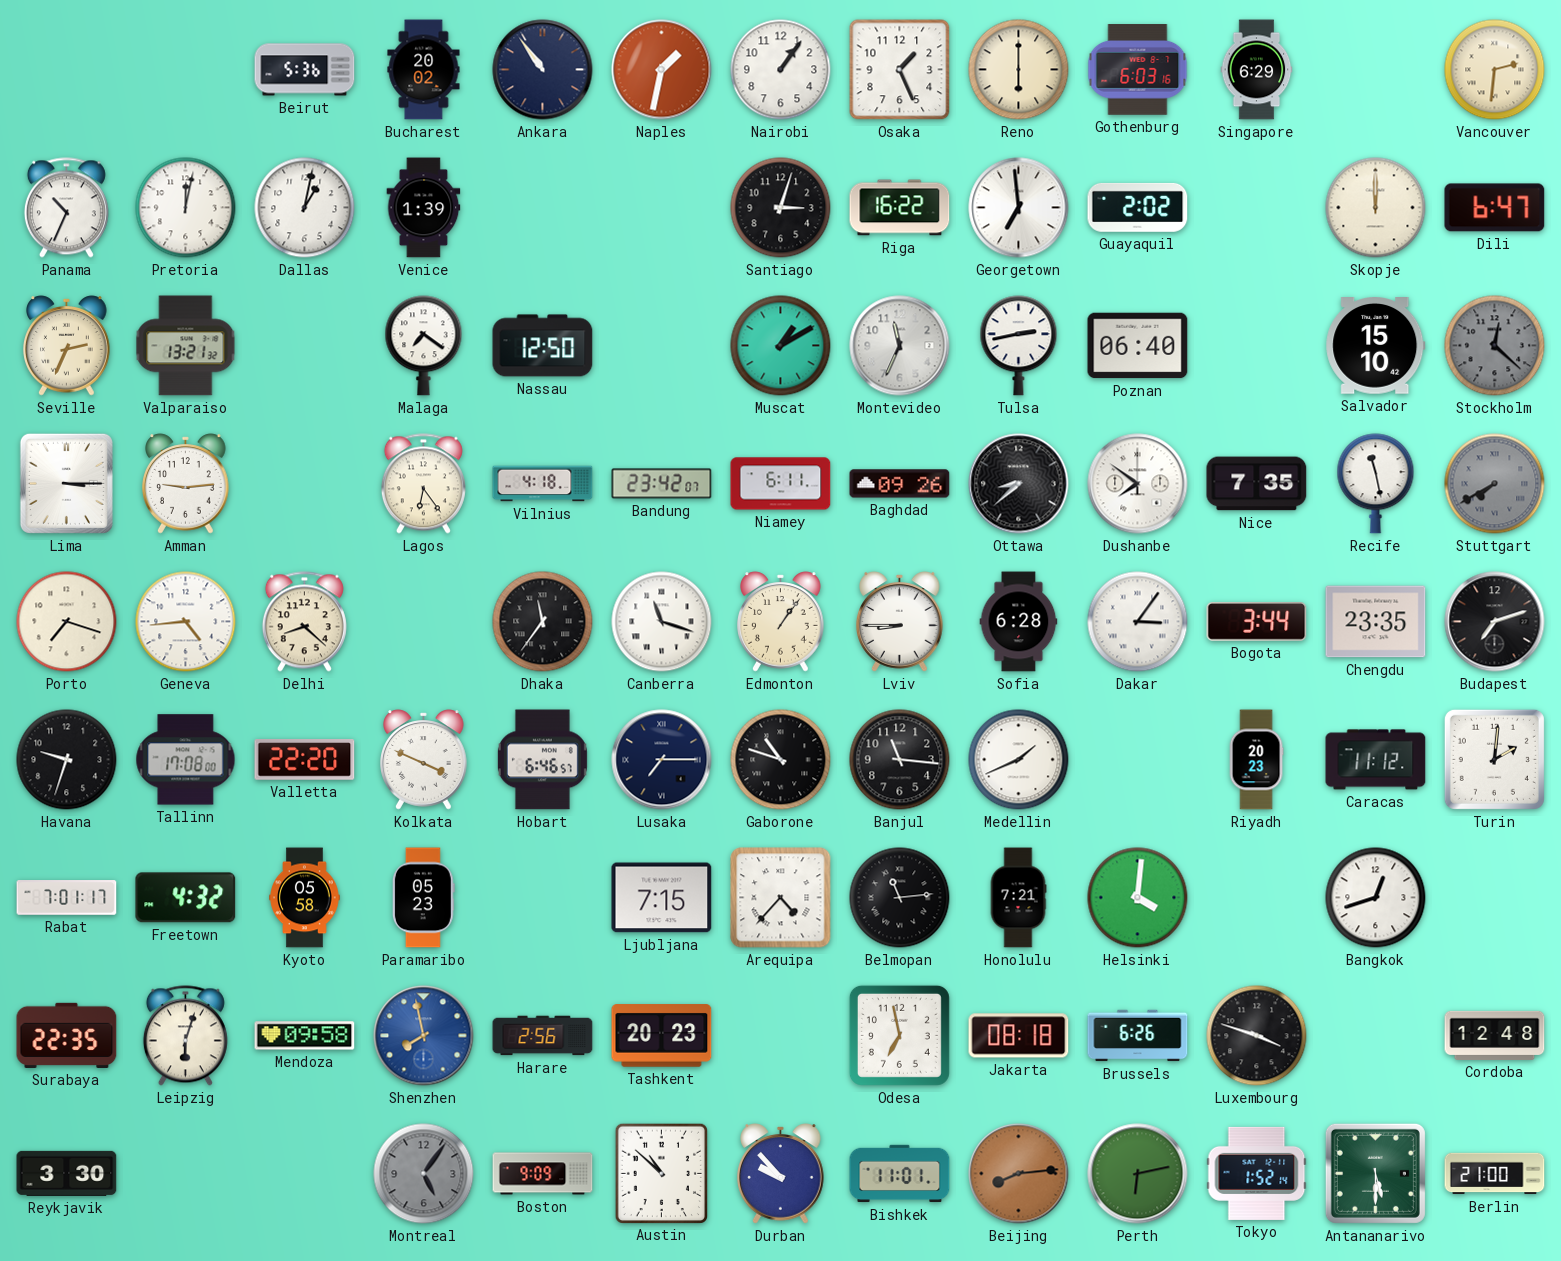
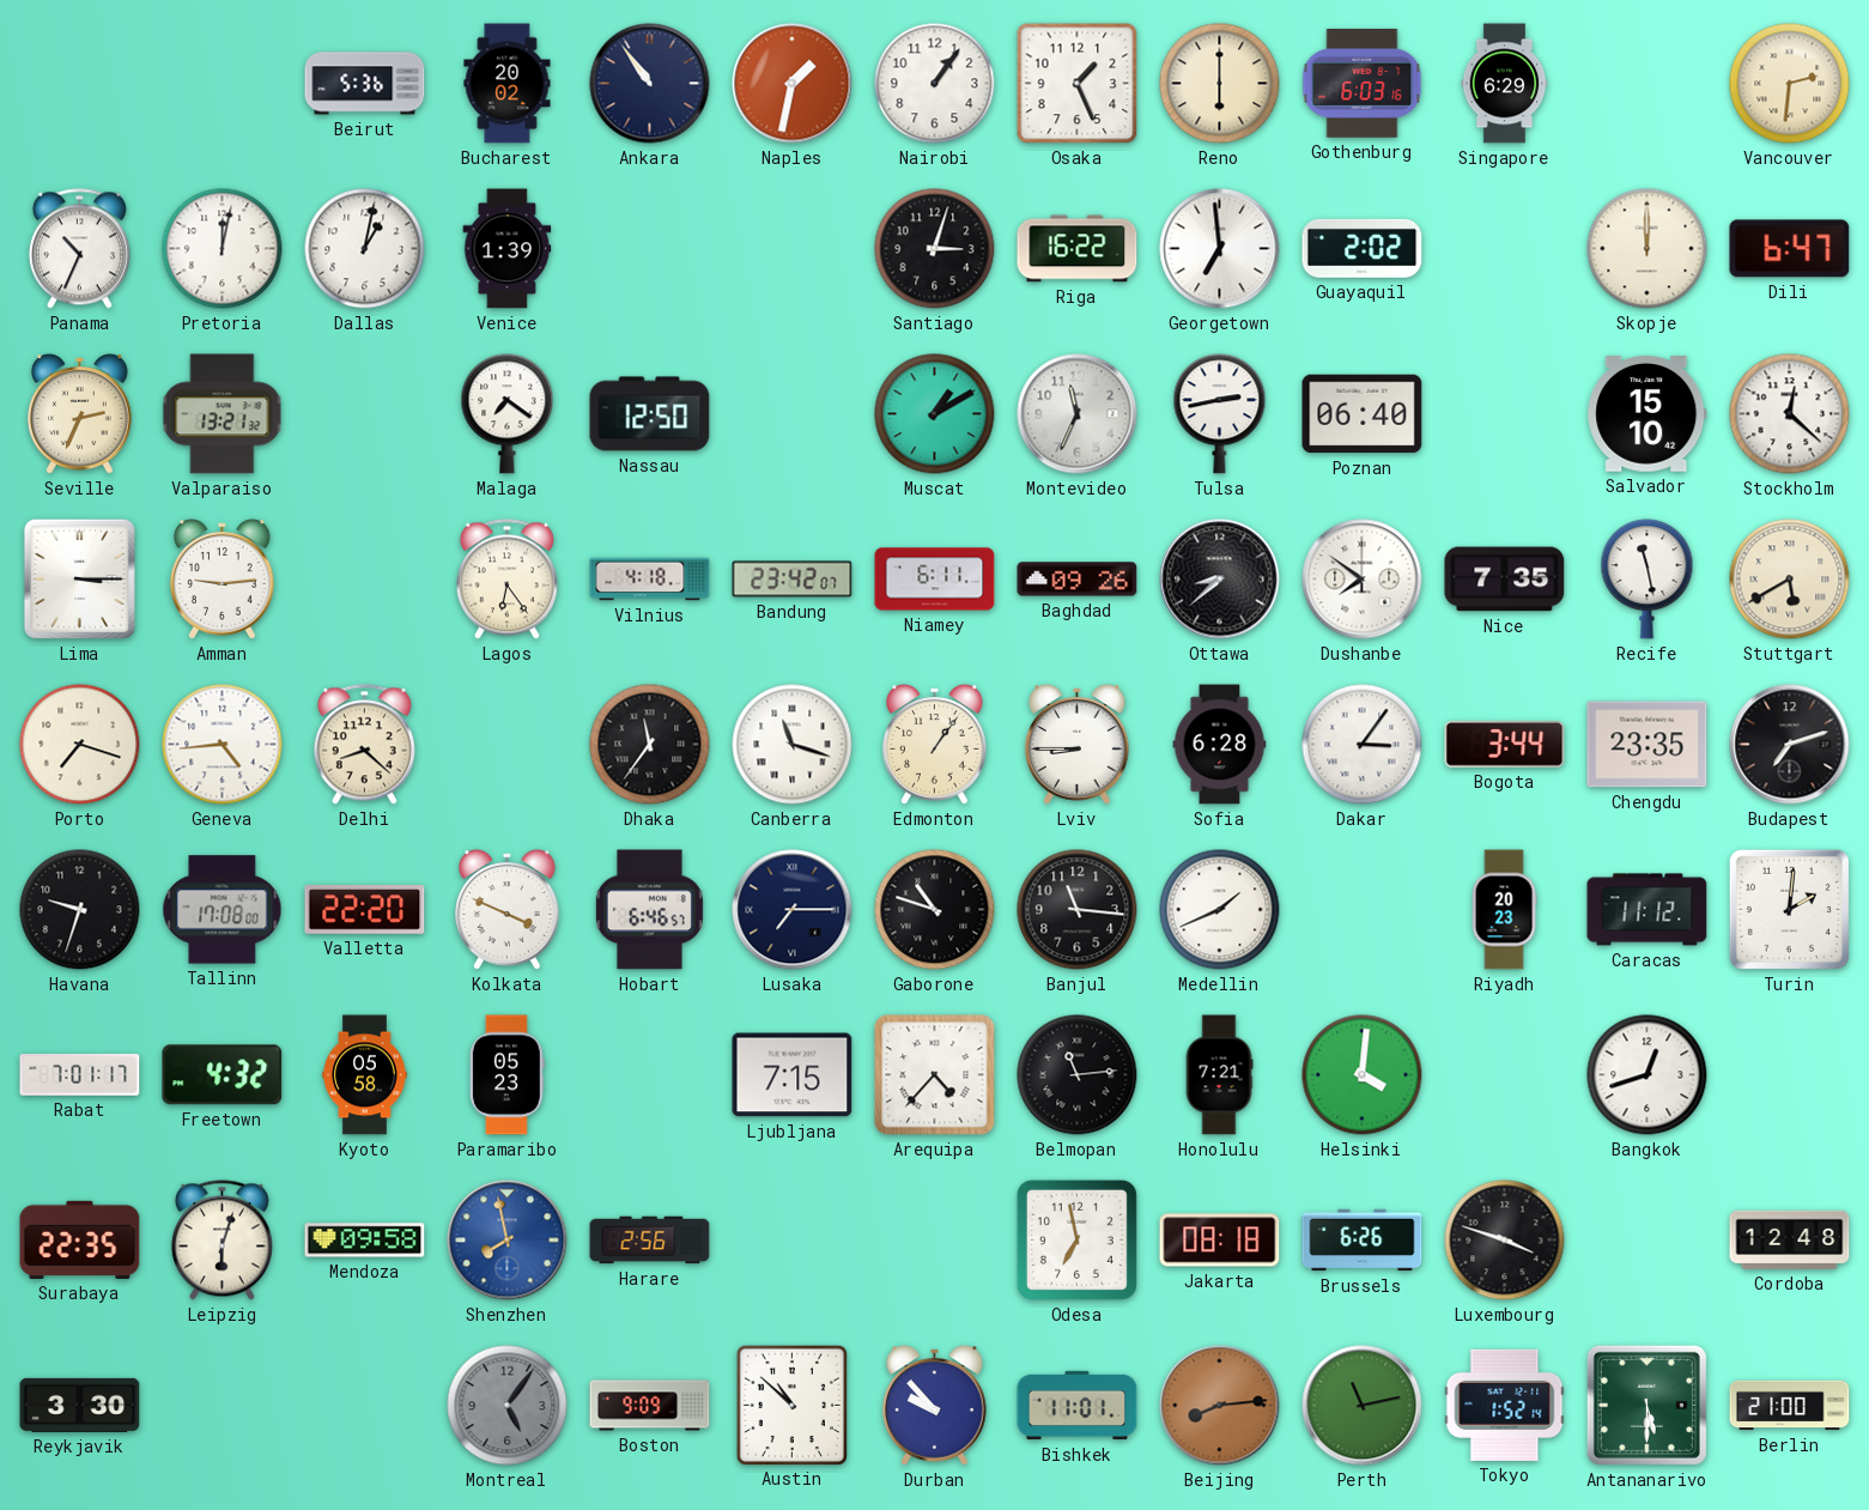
Stockholm dial: grey -> white (1790, 414)
Stuttgart: 7:40 -> 5:40 (1790, 580)
Stuttgart dial: grey -> cream (1790, 580)
Tashkent: 20:23 -> none (662, 1036)
Perth: 6:13 -> 11:13 (1363, 1406)
